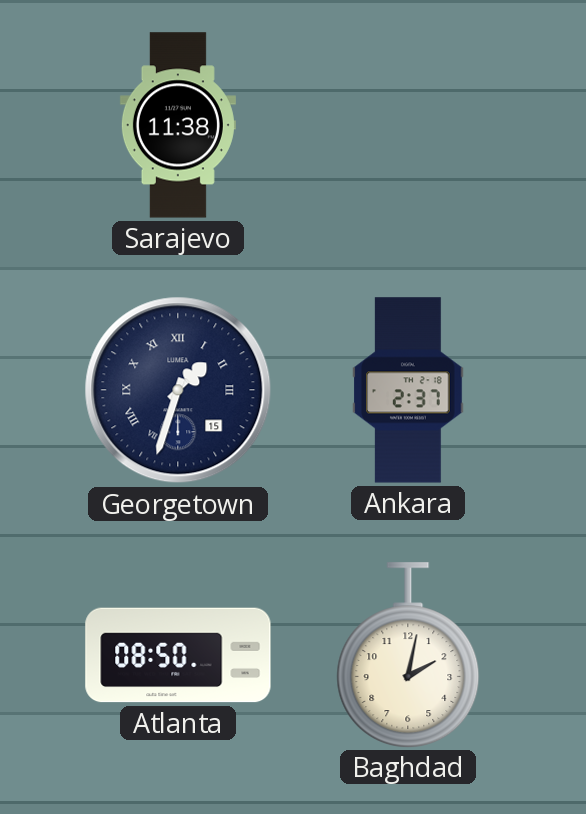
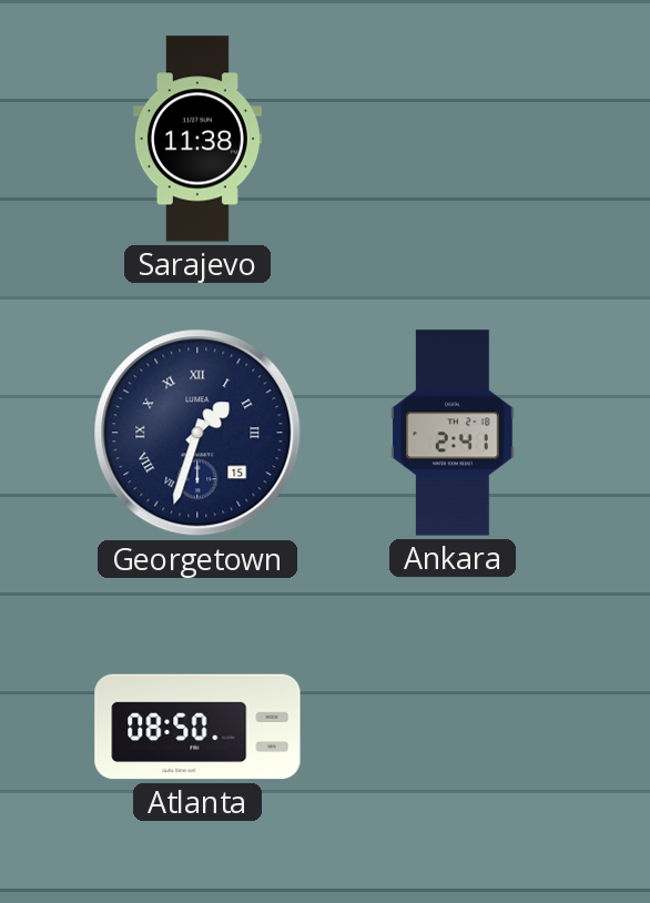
Ankara: 2:37 -> 2:41 (453, 433)
Baghdad: 2:02 -> none (408, 655)
